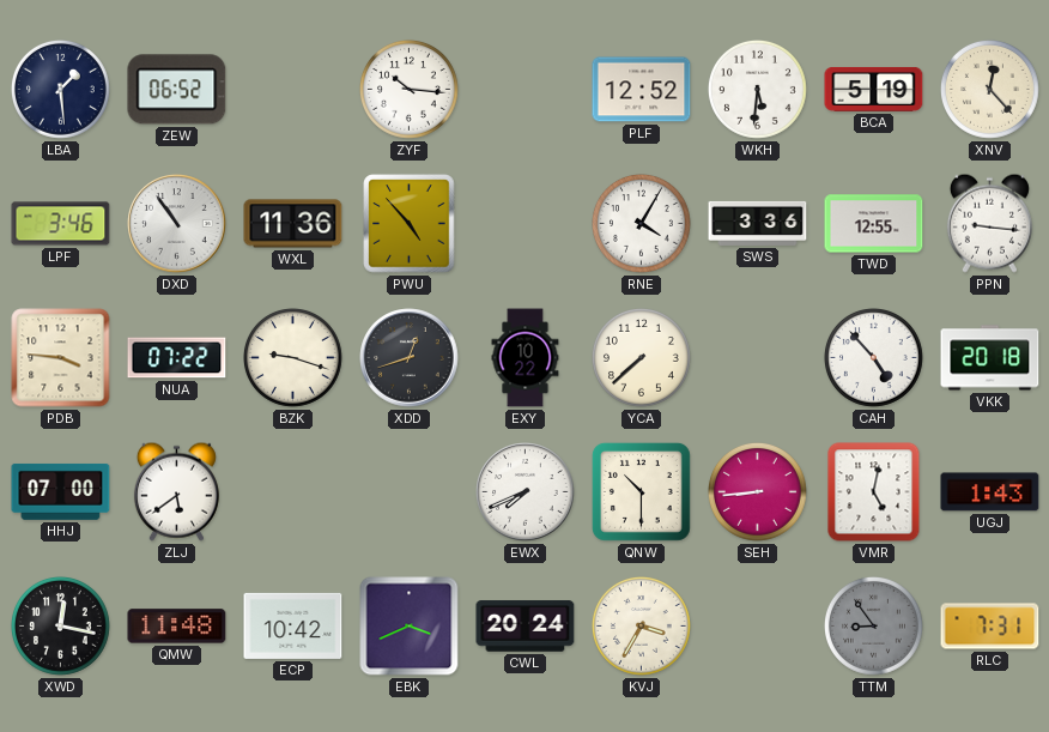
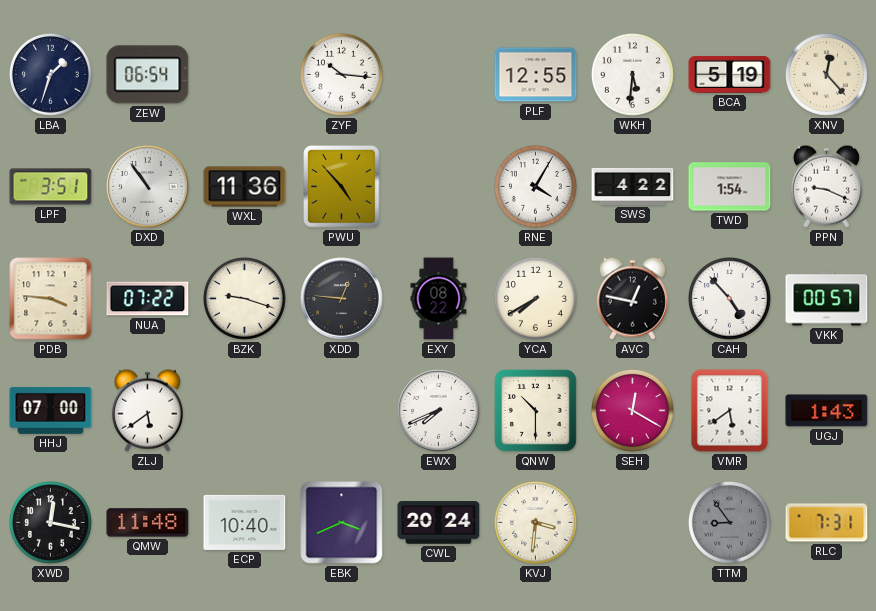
LBA: 1:29 -> 1:33 (51, 75)
ZEW: 06:52 -> 06:54 (148, 75)
PLF: 12:52 -> 12:55 (536, 75)
LPF: 3:46 -> 3:51 (51, 187)
SWS: 3:36 -> 4:22 (633, 186)
TWD: 12:55 -> 1:54 (730, 187)
PPN: 9:16 -> 9:19 (826, 186)
XDD: 12:42 -> 12:46 (342, 299)
EXY: 10:22 -> 08:22 (439, 299)
YCA: 7:38 -> 7:40 (536, 299)
AVC: none -> 12:47 (632, 298)
VKK: 20:18 -> 00:57 (827, 299)
SEH: 8:44 -> 12:20 (633, 411)
VMR: 5:02 -> 5:39 (730, 411)
ECP: 10:42 -> 10:40 (245, 522)
KVJ: 3:35 -> 3:31 (536, 523)
